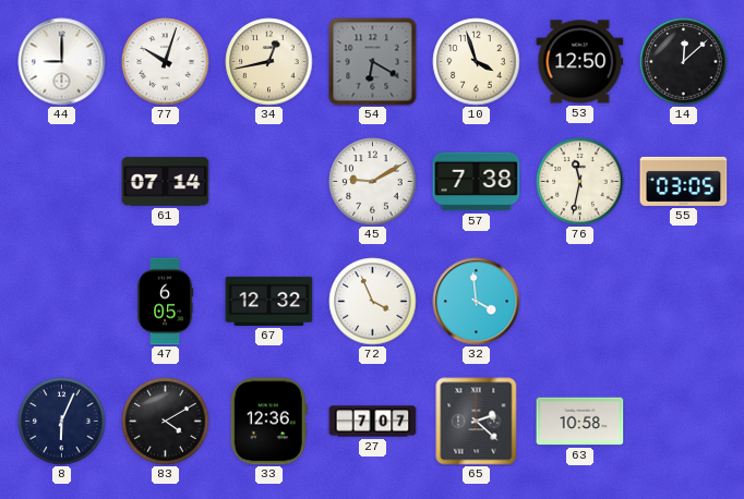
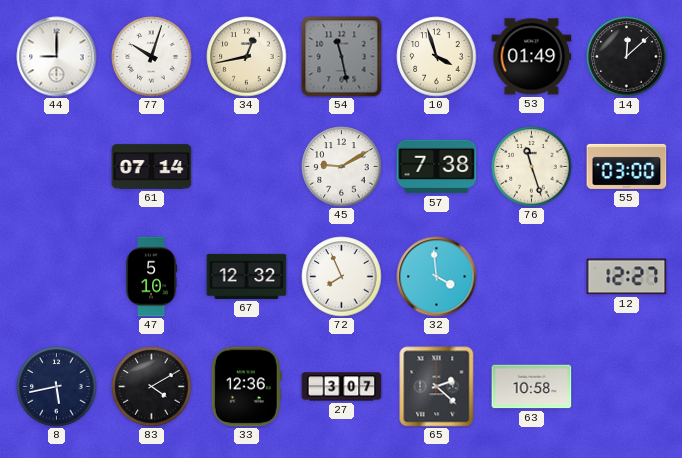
54: 6:20 -> 11:28 (342, 57)
53: 12:50 -> 01:49 (532, 57)
76: 11:32 -> 11:27 (532, 167)
55: 03:05 -> 03:00 (627, 166)
47: 6:05 -> 5:10 (151, 277)
72: 3:56 -> 7:56 (342, 277)
12: none -> 12:27 (627, 277)
8: 6:04 -> 5:43 (57, 387)
27: 7:07 -> 3:07 (342, 387)
